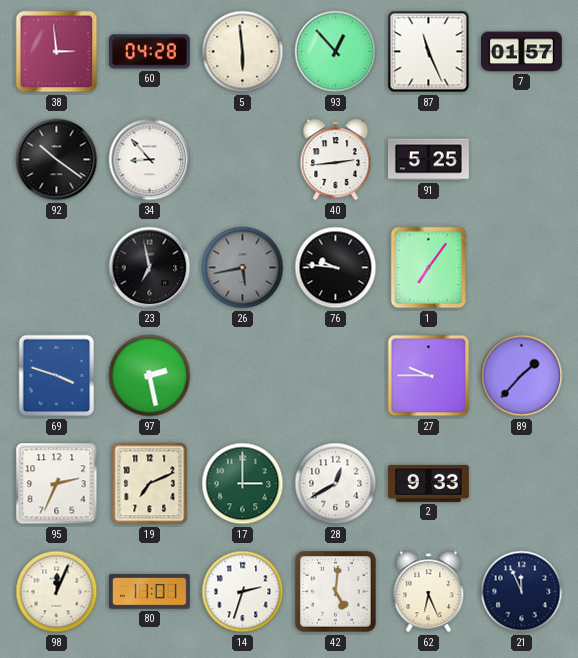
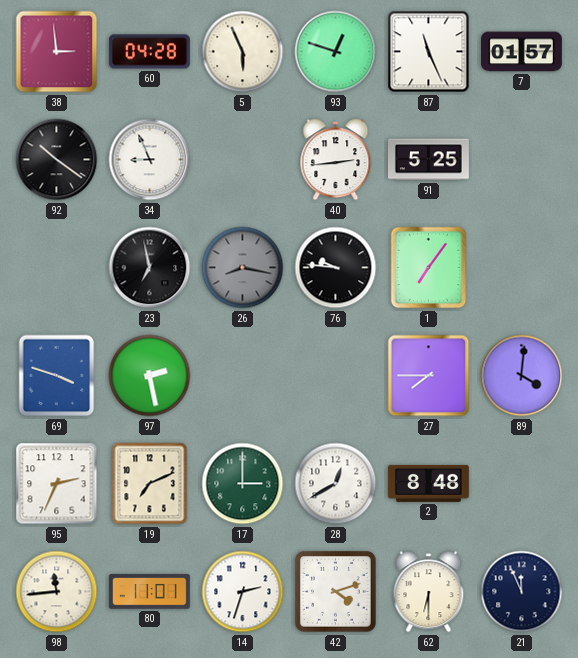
5: 5:59 -> 5:56 (243, 52)
93: 12:53 -> 12:48 (336, 52)
34: 8:53 -> 8:56 (150, 160)
26: 5:43 -> 8:17 (243, 268)
27: 9:45 -> 7:45 (429, 376)
89: 1:37 -> 4:01 (522, 376)
2: 9:33 -> 8:48 (428, 483)
98: 12:04 -> 11:44 (57, 592)
42: 5:01 -> 4:12 (336, 592)
62: 6:26 -> 6:30 (429, 592)
